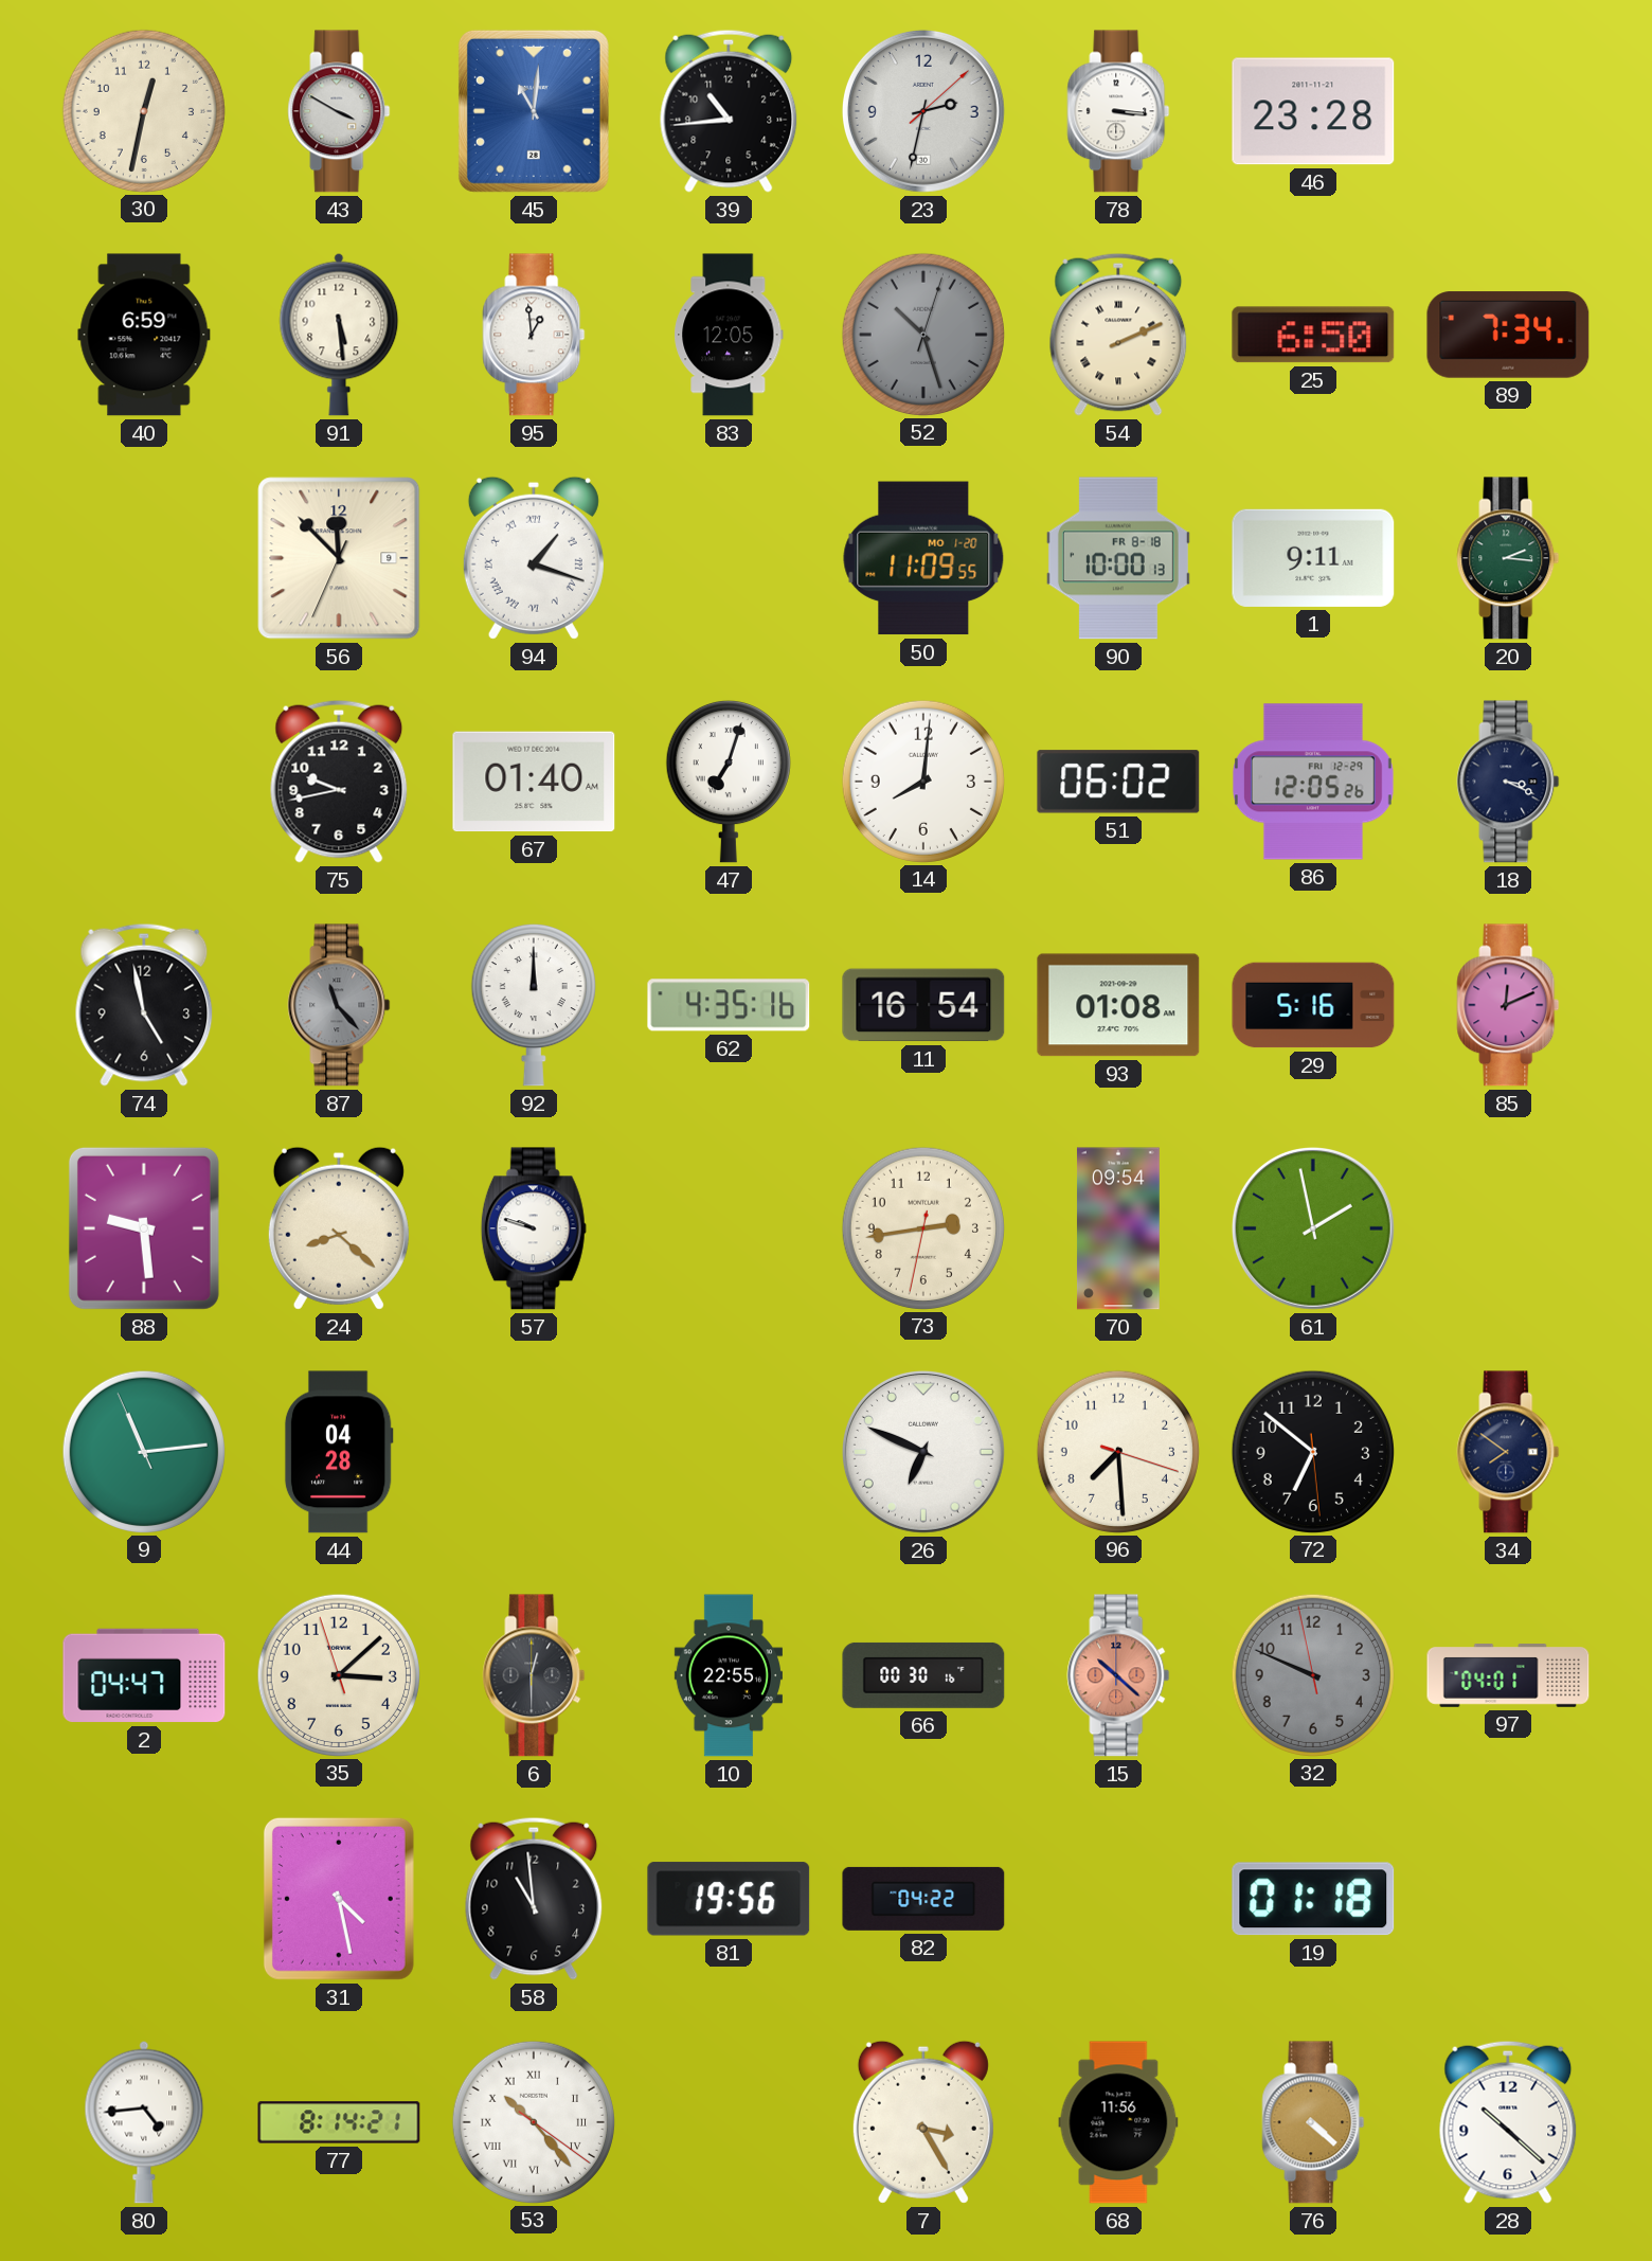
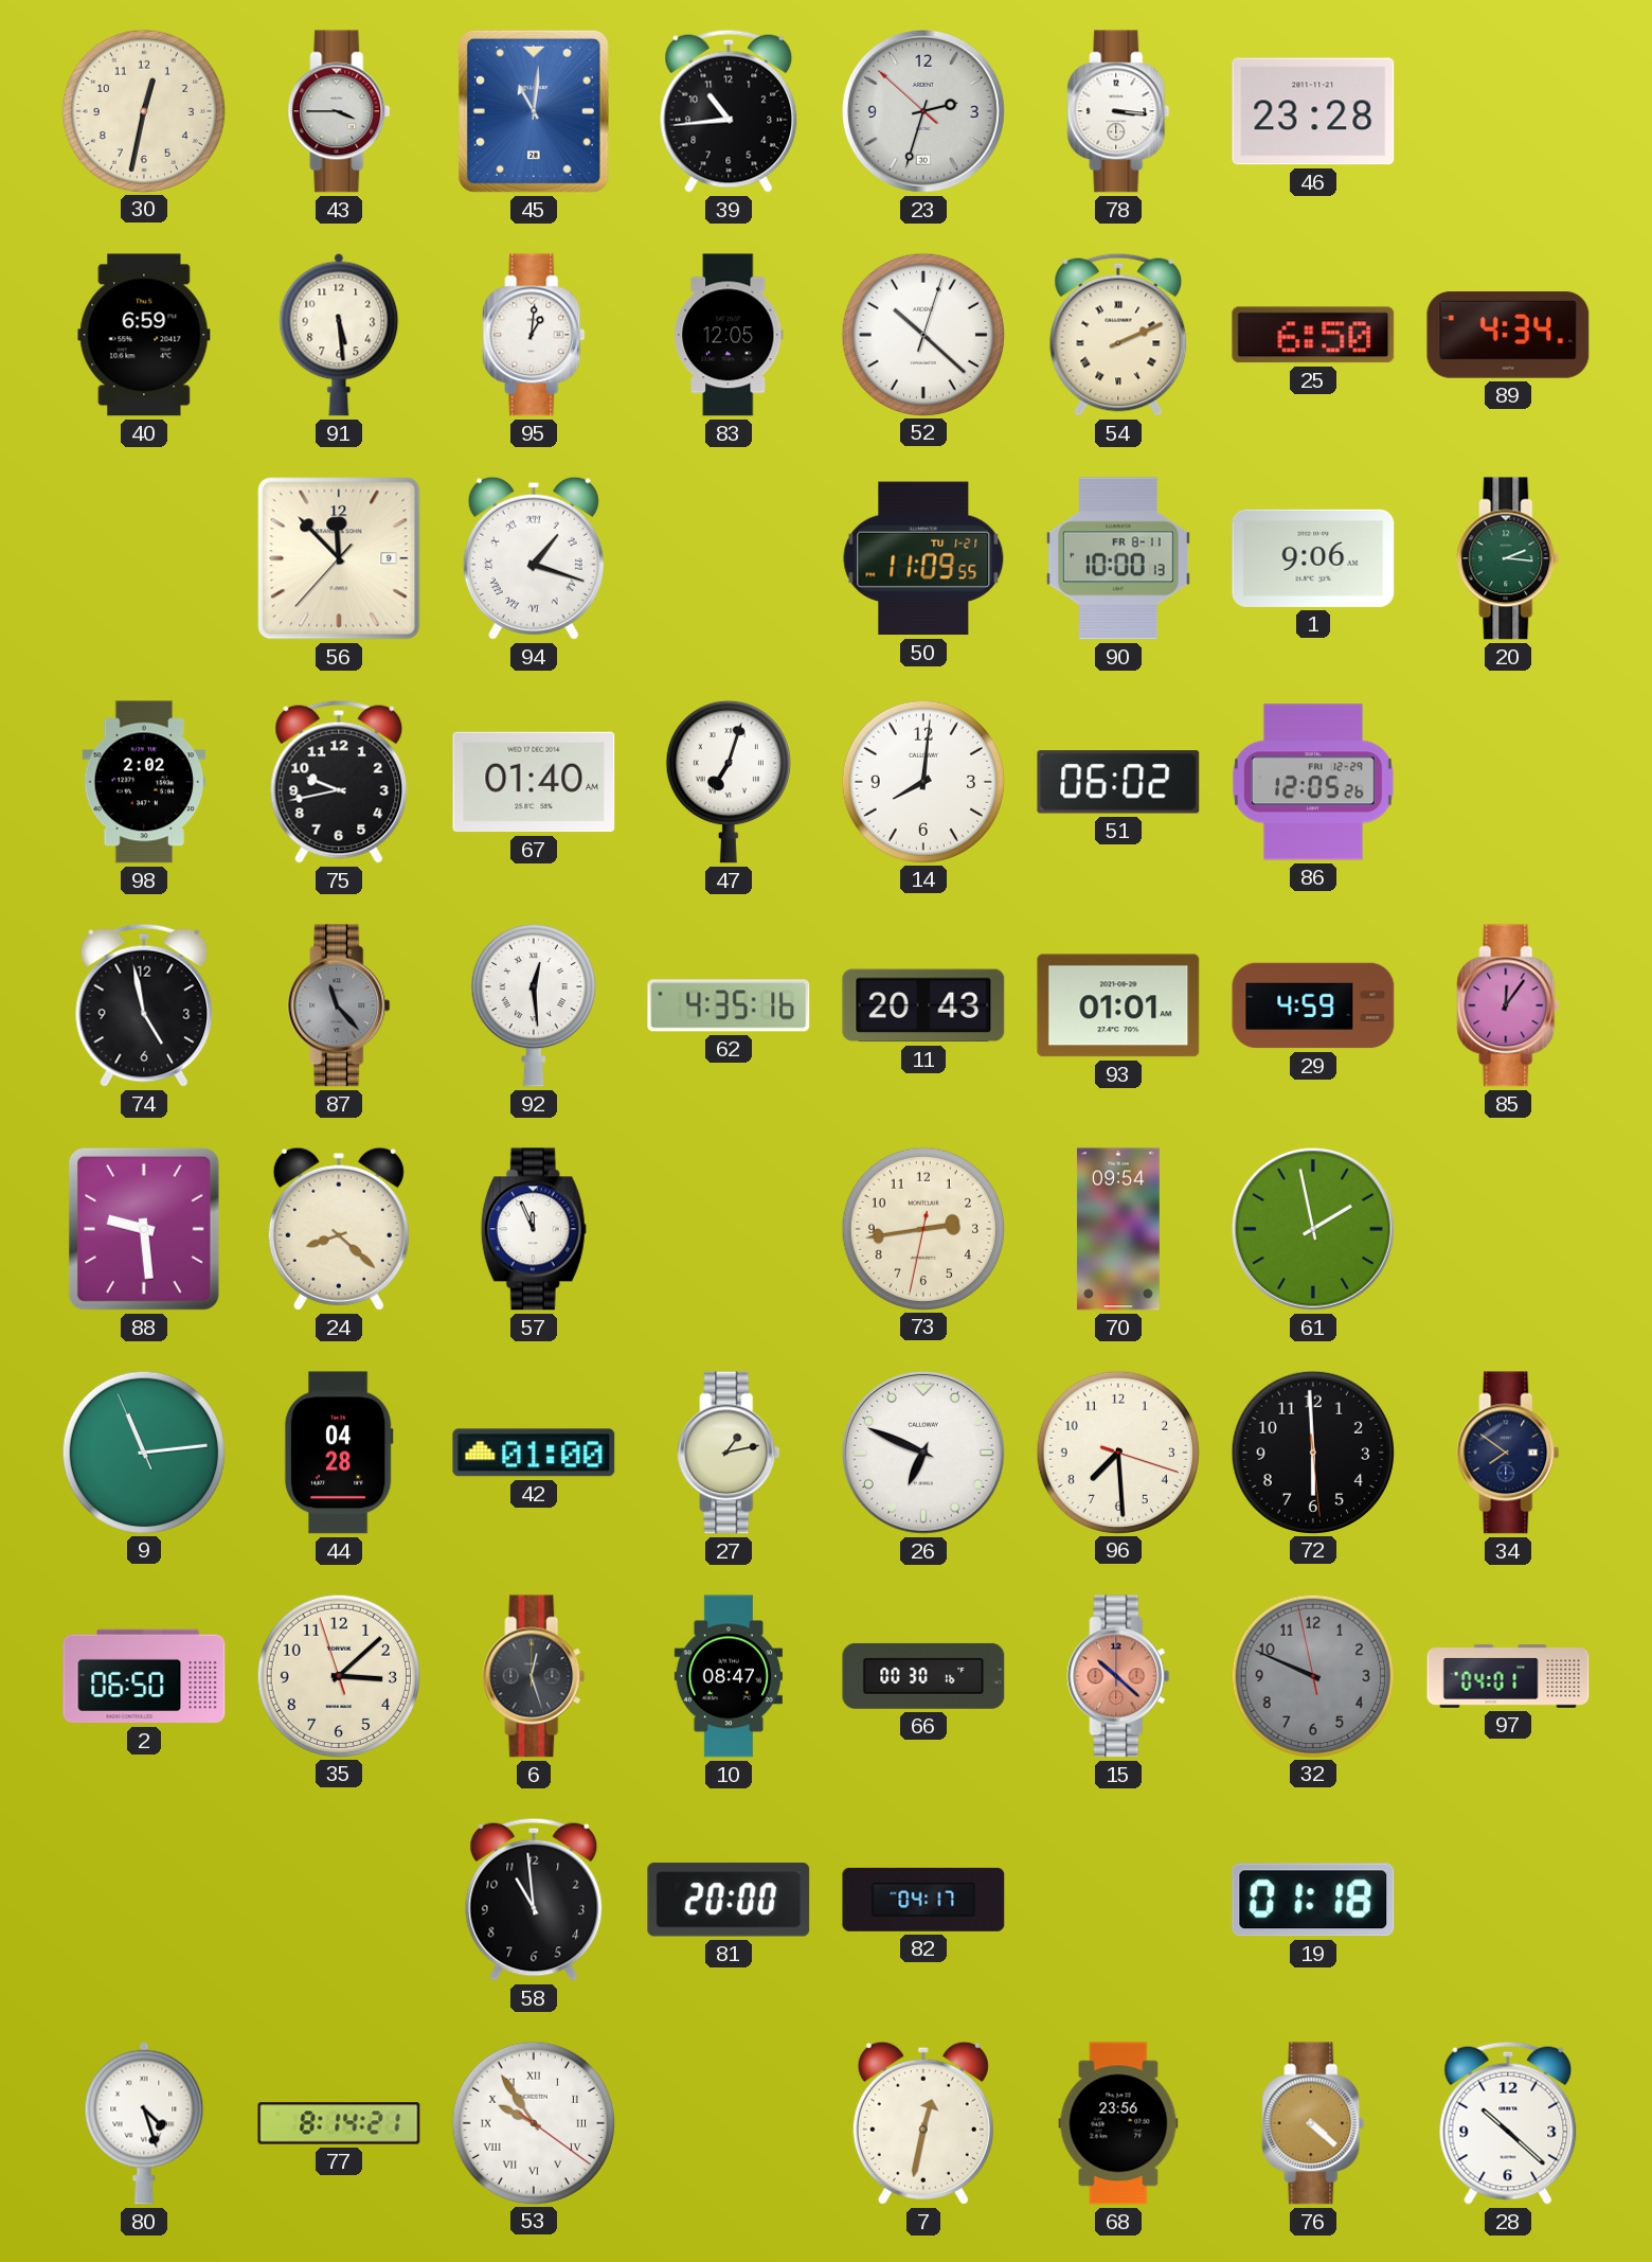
43: 3:50 -> 3:45 (339, 111)
23: 2:32:08 -> 2:32:52 (923, 111)
95: 12:59 -> 1:01 (534, 335)
52: 10:27 -> 10:22 (922, 334)
52 dial: grey -> white (922, 334)
89: 7:34 -> 4:34 (1508, 335)
56: 11:52:34 -> 11:52:37 (339, 558)
50 date: MO 1-20 -> TU 1-21 (923, 558)
90 date: FR 8-18 -> FR 8-11 (1118, 558)
1: 9:11 -> 9:06 (1313, 558)
98: none -> 2:02 (144, 782)
18: 3:19 -> none (1508, 782)
92: 12:00 -> 12:29 (534, 1005)
11: 16:54 -> 20:43 (923, 1005)
93: 01:08 -> 01:01 (1118, 1005)
29: 5:16 -> 4:59 (1313, 1005)
85: 12:11 -> 12:06 (1508, 1005)
57: 9:48 -> 11:56 (534, 1229)
42: none -> 01:00 (534, 1453)
27: none -> 1:13 (729, 1453)
72: 6:51 -> 5:59 (1312, 1451)
2: 04:47 -> 06:50 (144, 1676)
6: 12:30 -> 12:27 (534, 1676)
10: 22:55 -> 08:47 (729, 1676)
31: 4:28 -> none (339, 1899)
81: 19:56 -> 20:00 (729, 1900)
82: 04:22 -> 04:17 (923, 1900)
80: 4:44 -> 4:27 (144, 2123)
53: 10:23 -> 9:54 (533, 2122)
7: 3:25 -> 12:32 (923, 2123)
68: 11:56 -> 23:56 (1118, 2123)
